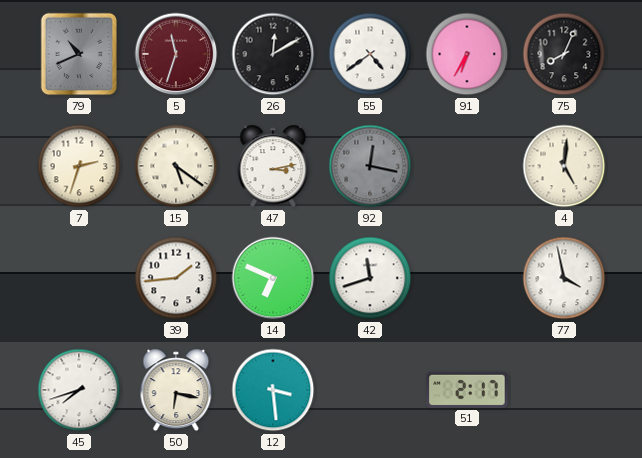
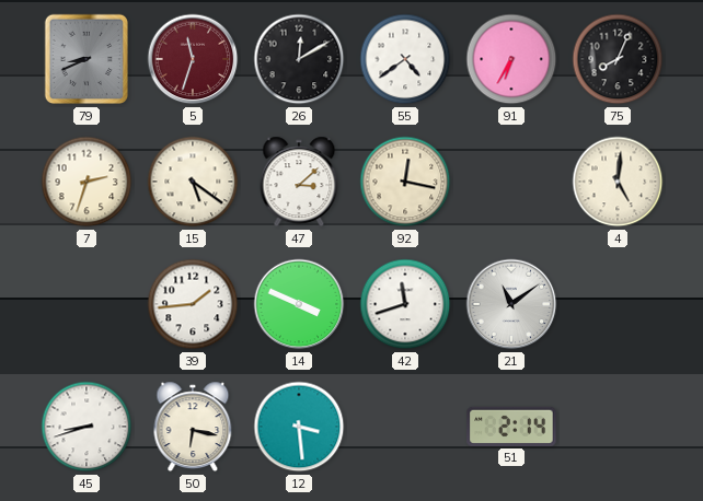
79: 10:41 -> 8:41 (87, 59)
47: 3:13 -> 3:08 (299, 182)
92 dial: grey -> cream (405, 182)
14: 6:49 -> 3:49 (299, 304)
21: none -> 11:09 (511, 304)
77: 3:58 -> none (564, 278)
45: 7:42 -> 8:42 (87, 427)
51: 2:17 -> 2:14 (511, 427)
